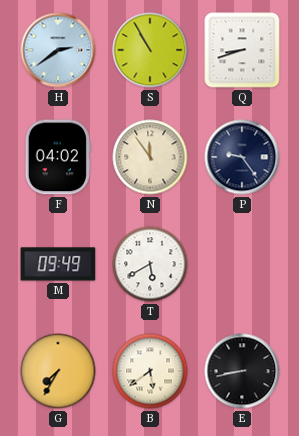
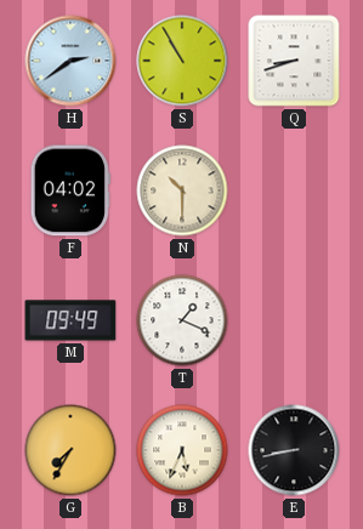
N: 11:54 -> 10:30 (182, 190)
P: 9:24 -> none (242, 157)
T: 5:40 -> 1:19 (182, 320)
B: 5:39 -> 5:34 (182, 450)
